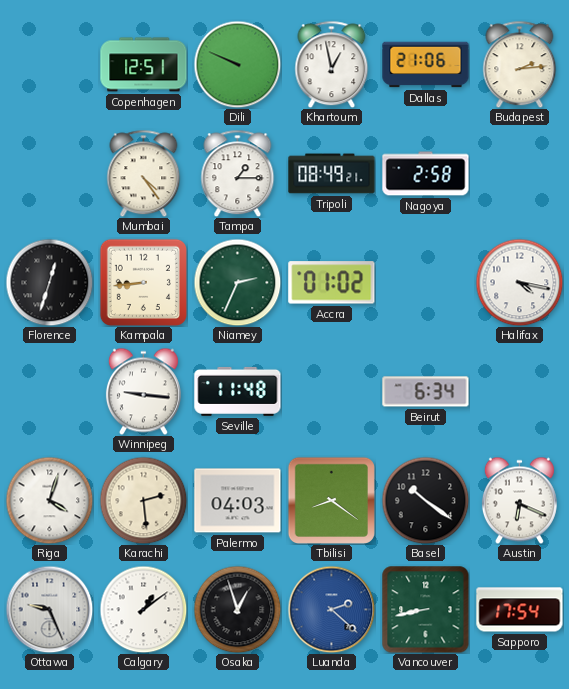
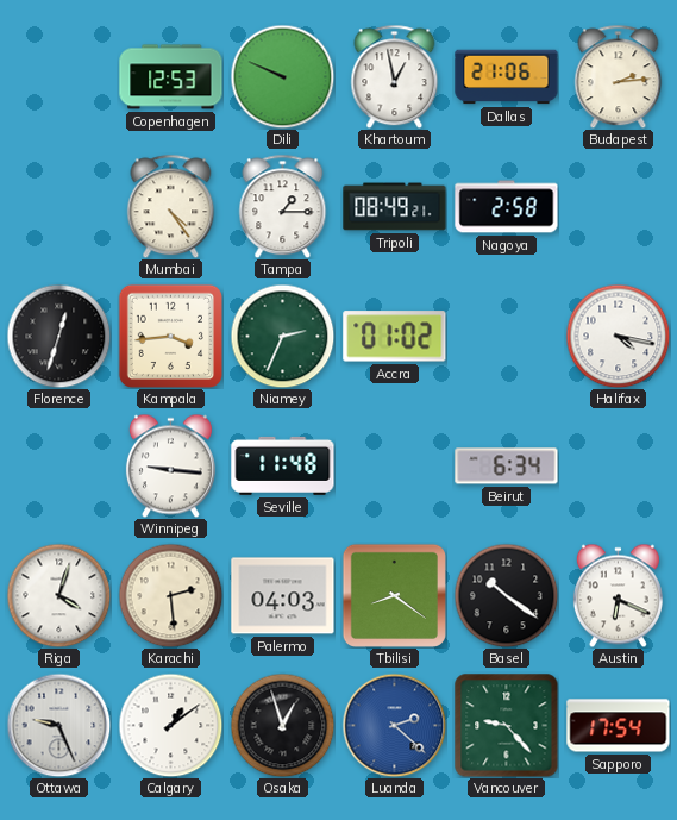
Copenhagen: 12:51 -> 12:53 (171, 77)
Kampala: 8:44 -> 3:44 (170, 336)
Vancouver: 8:43 -> 9:23 (507, 726)
